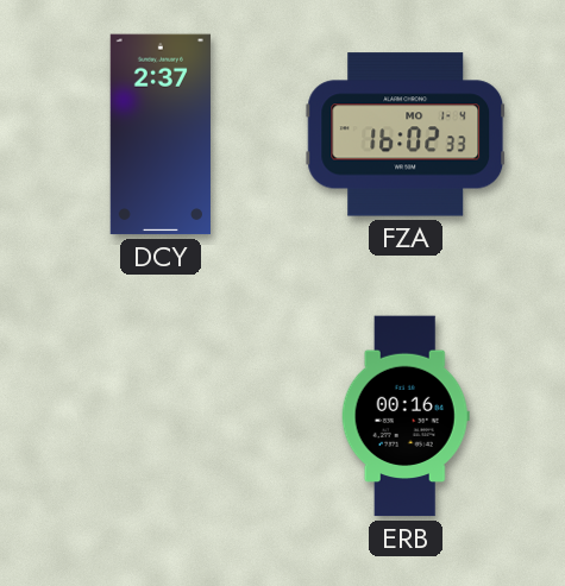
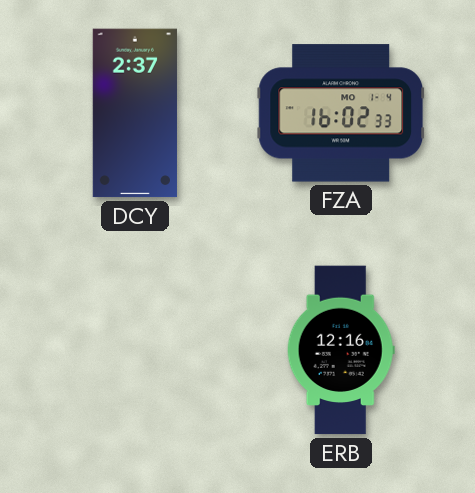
ERB: 00:16 -> 12:16 (341, 350)
